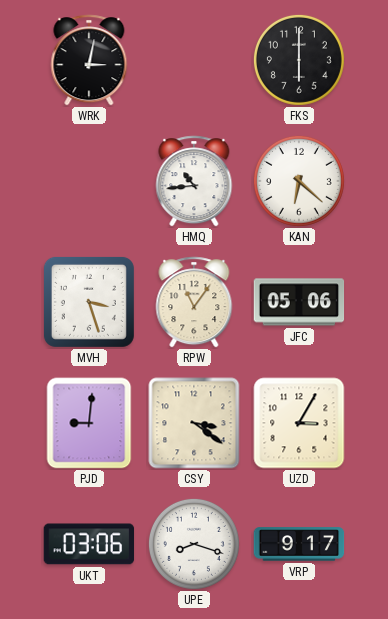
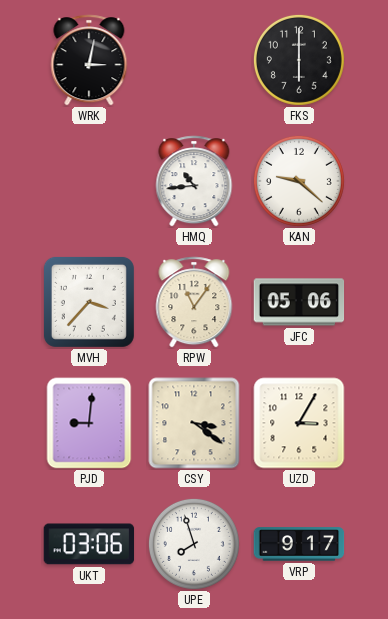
KAN: 6:22 -> 9:22 (299, 181)
MVH: 3:27 -> 3:37 (89, 302)
UPE: 8:18 -> 7:57 (194, 544)
